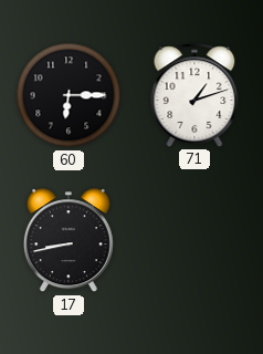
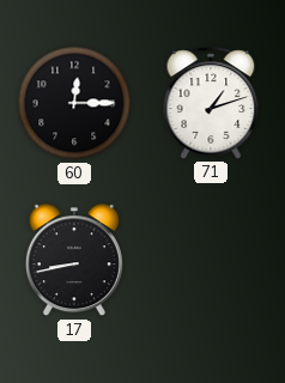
60: 6:15 -> 12:15 (74, 103)
